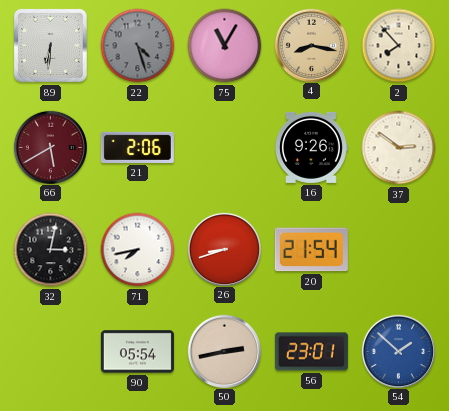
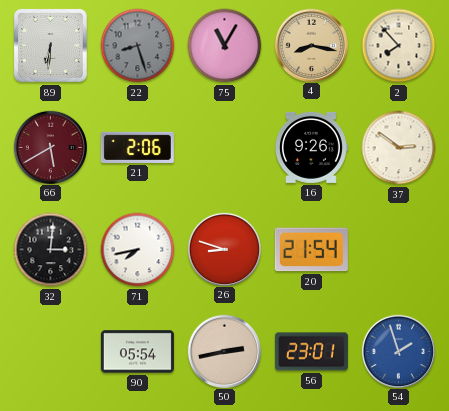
22: 4:27 -> 8:27 (138, 46)
32: 3:02 -> 3:01 (51, 250)
26: 8:42 -> 8:48 (224, 249)
54: 1:52 -> 1:57 (398, 351)
